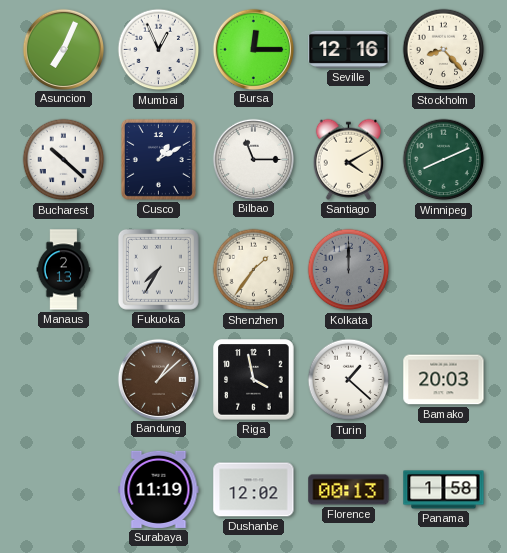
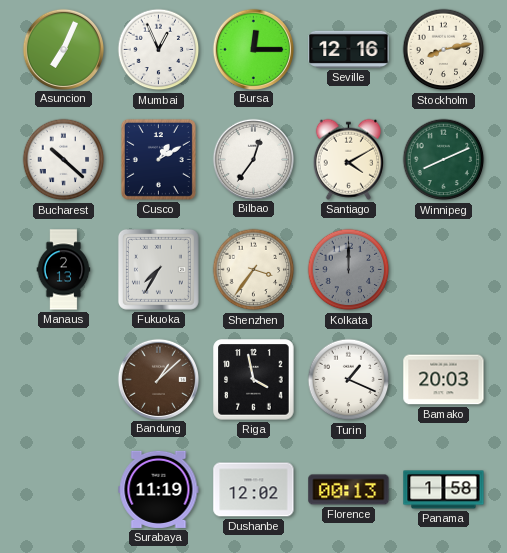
Stockholm: 8:23 -> 8:13 (444, 50)
Bilbao: 11:15 -> 12:36 (253, 159)
Shenzhen: 1:36 -> 3:36 (254, 270)
Turin: 1:22 -> 1:19 (349, 380)
